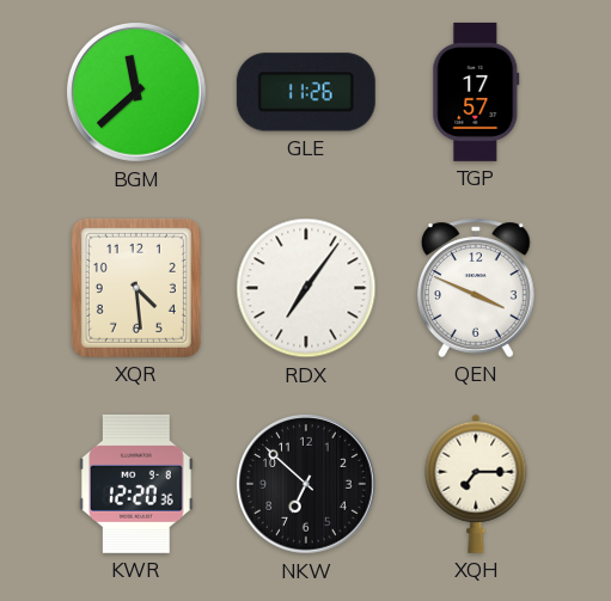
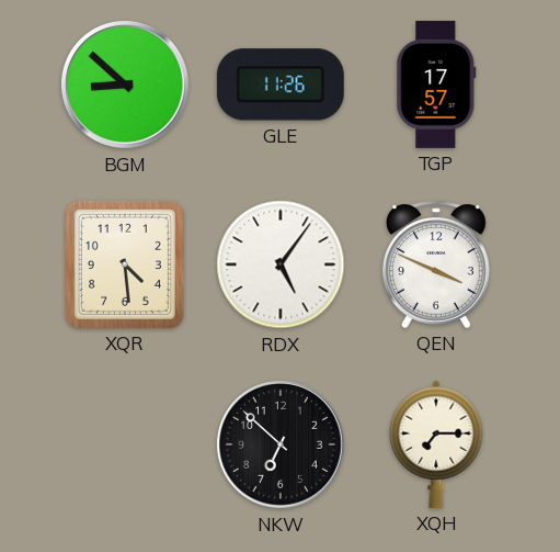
BGM: 11:38 -> 8:52 (125, 85)
RDX: 7:06 -> 5:06 (281, 264)
KWR: 12:20 -> none (136, 484)
